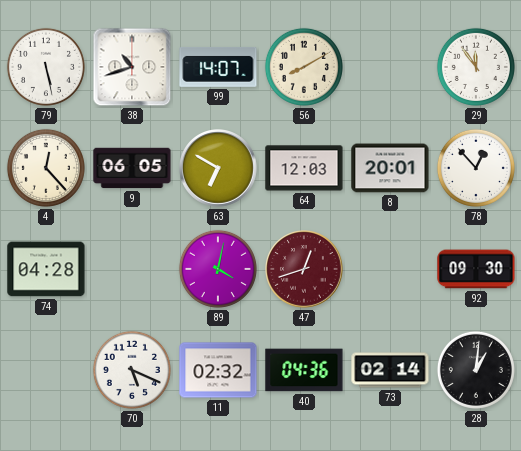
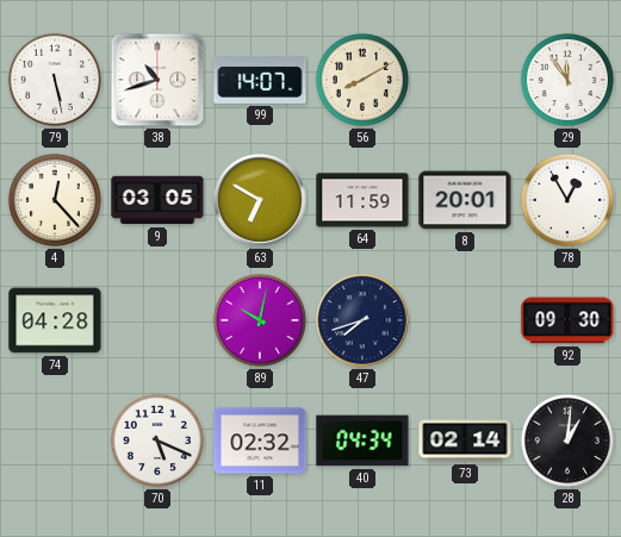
9: 06:05 -> 03:05 (157, 200)
64: 12:03 -> 11:59 (362, 200)
78: 12:53 -> 12:55 (567, 200)
89: 4:02 -> 10:02 (260, 320)
47: 12:42 -> 7:42 (362, 320)
47 dial: burgundy -> navy (362, 320)
40: 04:36 -> 04:34 (362, 441)
